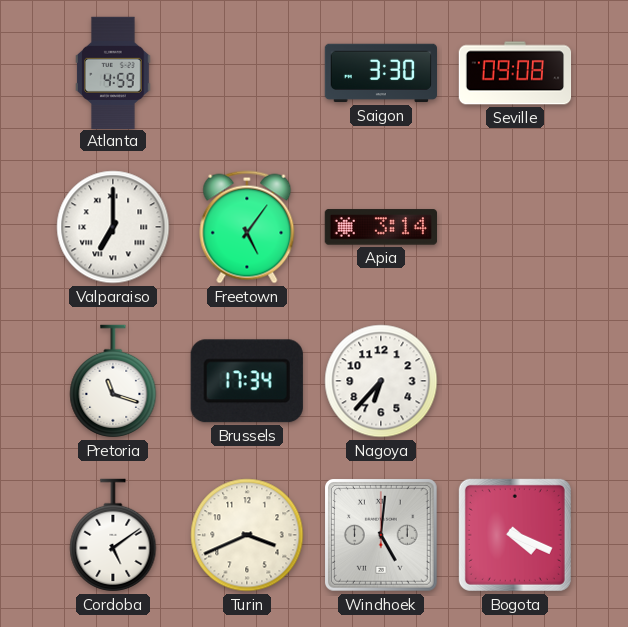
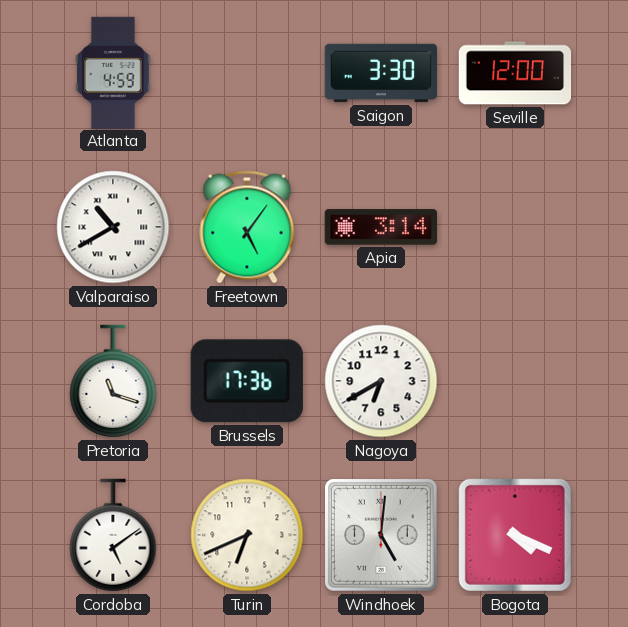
Seville: 09:08 -> 12:00 (515, 73)
Valparaiso: 7:00 -> 10:40 (113, 227)
Brussels: 17:34 -> 17:36 (247, 381)
Nagoya: 6:37 -> 6:40 (381, 381)
Turin: 3:41 -> 6:41 (247, 535)
